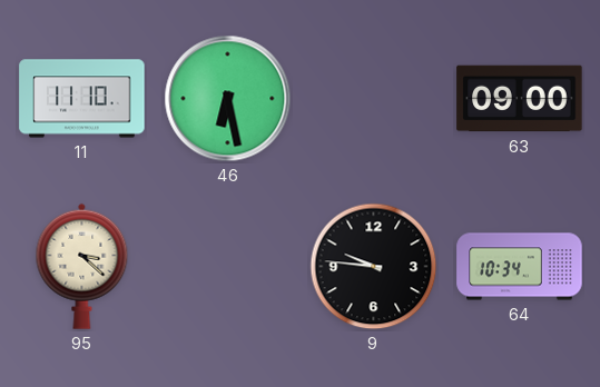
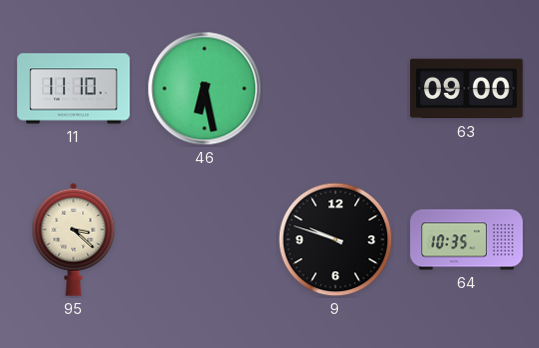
9: 9:46 -> 9:48 (336, 240)
64: 10:34 -> 10:35 (467, 240)
